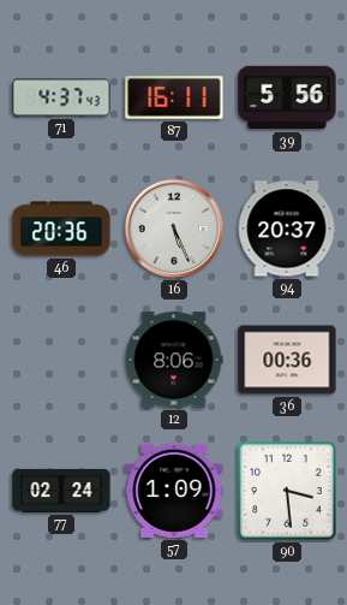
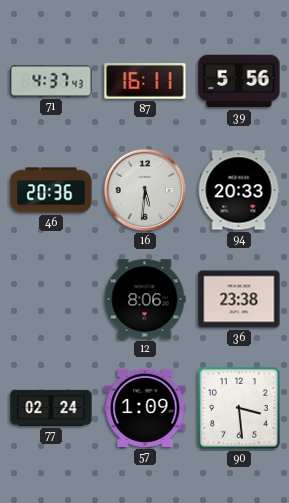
16: 5:26 -> 5:31 (145, 190)
94: 20:37 -> 20:33 (239, 190)
36: 00:36 -> 23:38 (239, 299)
